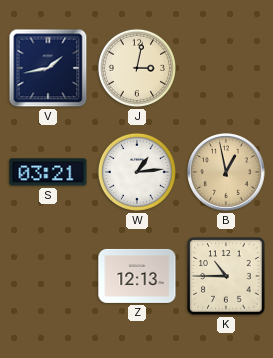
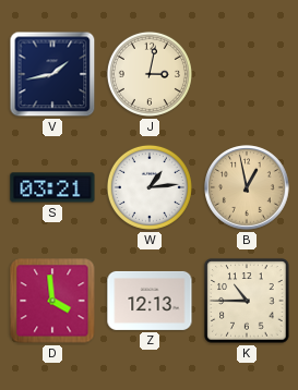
D: none -> 3:59 (52, 301)
